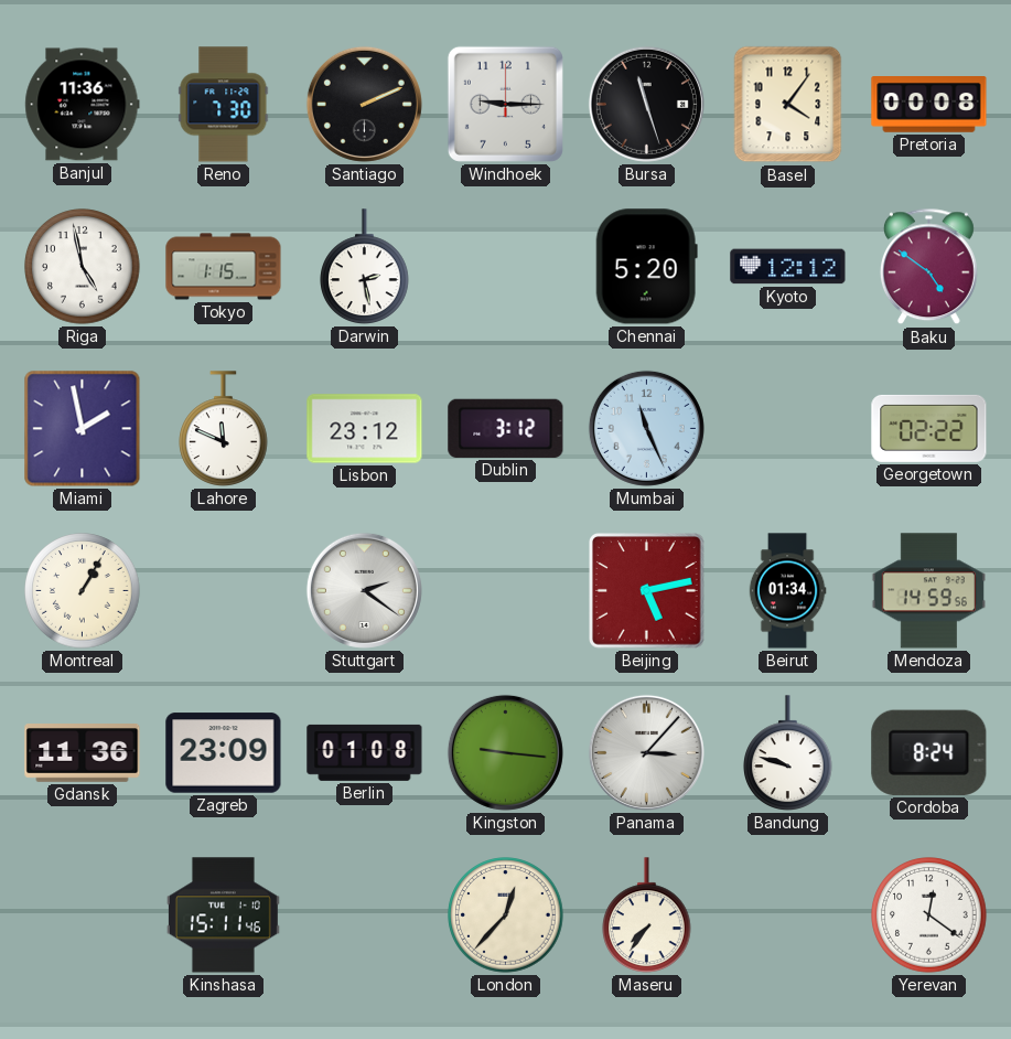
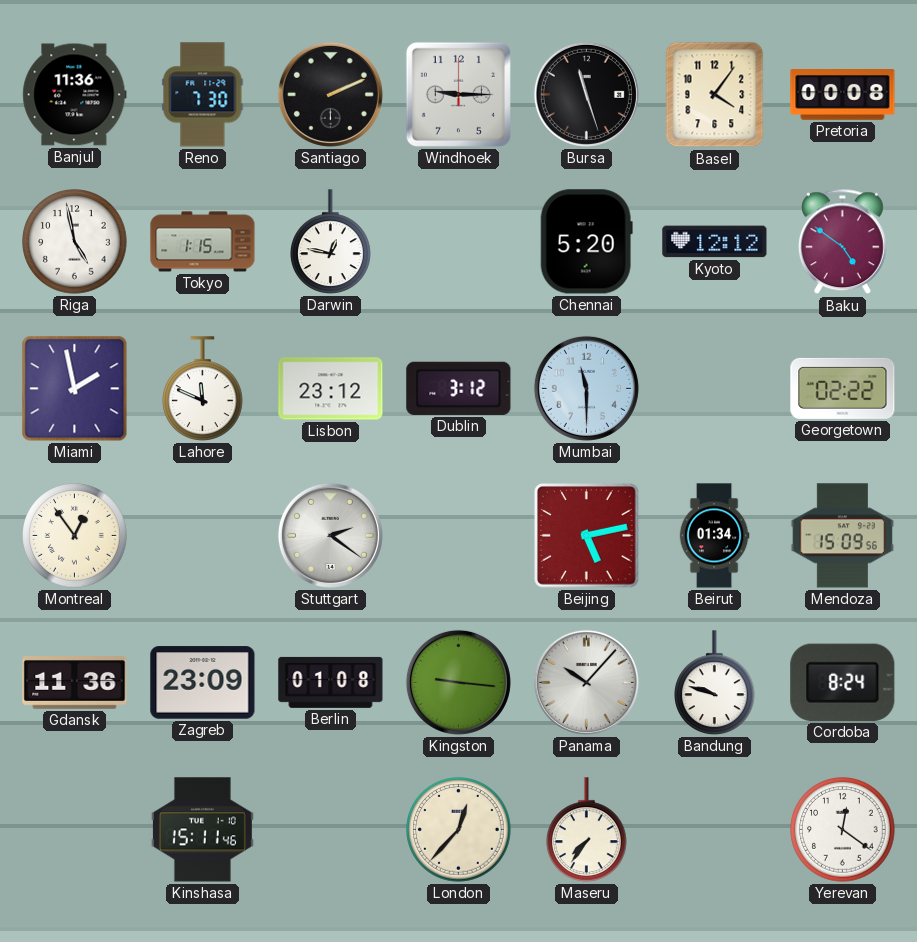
Darwin: 2:28 -> 12:47 (331, 242)
Mumbai: 11:26 -> 11:30 (586, 388)
Montreal: 1:05 -> 12:54 (75, 536)
Mendoza: 14:59 -> 15:09 (842, 536)
Panama: 3:07 -> 10:07 (586, 682)
